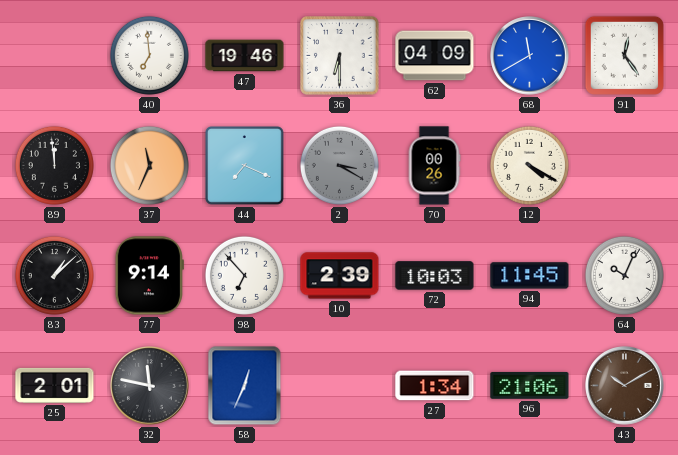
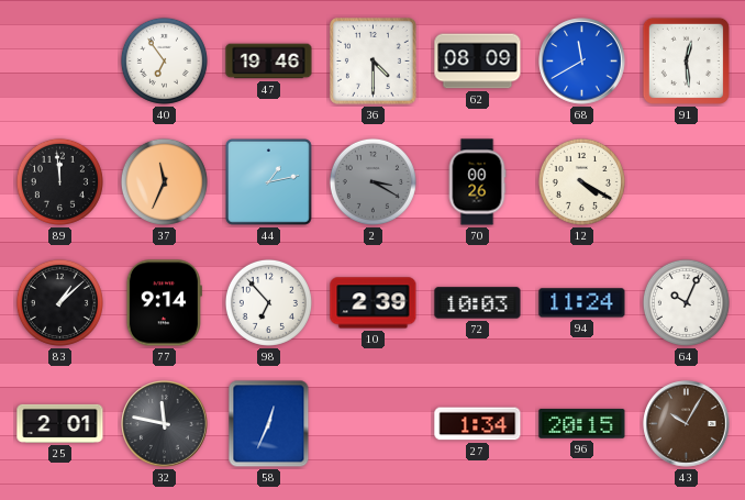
40: 6:59 -> 6:54 (164, 60)
36: 6:30 -> 4:30 (374, 62)
62: 04:09 -> 08:09 (478, 62)
91: 12:24 -> 12:29 (686, 60)
44: 7:19 -> 1:13 (269, 182)
94: 11:45 -> 11:24 (582, 303)
96: 21:06 -> 20:15 (582, 423)
43: 10:10 -> 10:05 (687, 424)
